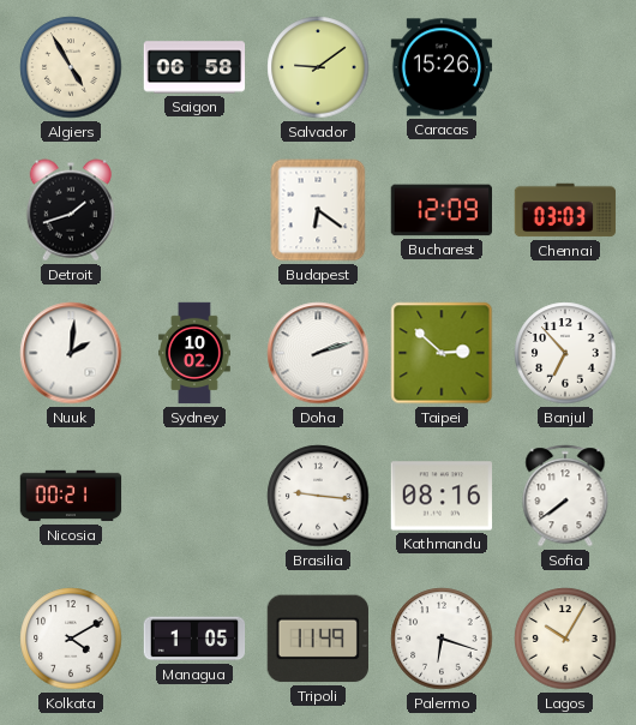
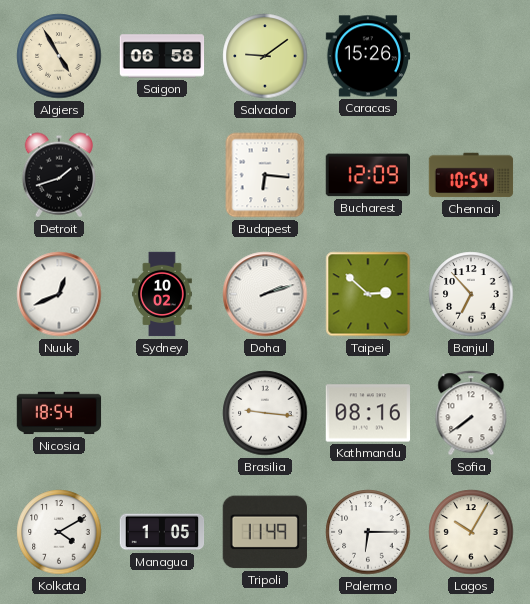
Budapest: 6:21 -> 6:16 (265, 175)
Chennai: 03:03 -> 10:54 (471, 175)
Nuuk: 2:01 -> 12:41 (59, 294)
Nicosia: 00:21 -> 18:54 (59, 413)
Palermo: 6:18 -> 6:15 (368, 532)
